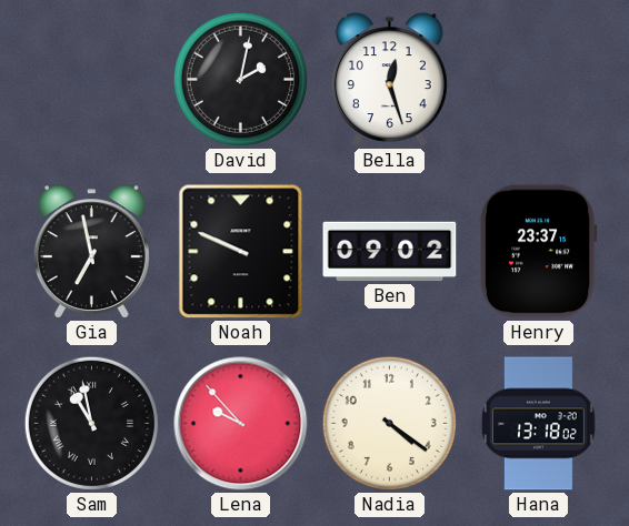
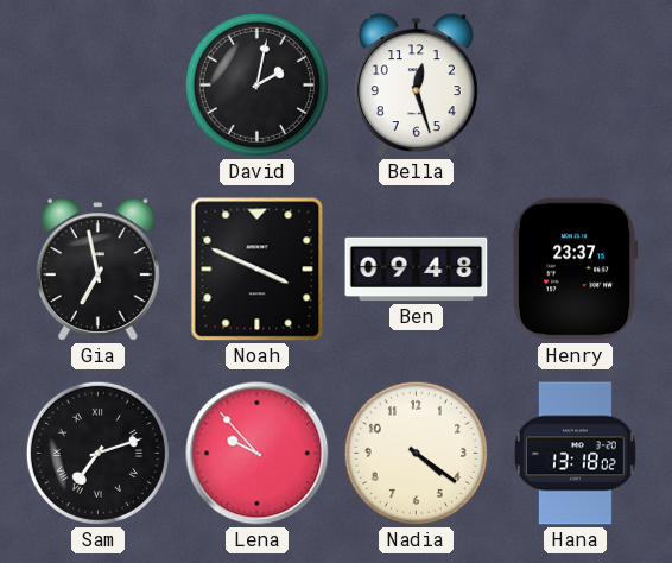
Noah: 9:49 -> 3:49 (258, 270)
Ben: 09:02 -> 09:48 (417, 270)
Sam: 10:58 -> 7:12 (97, 453)
